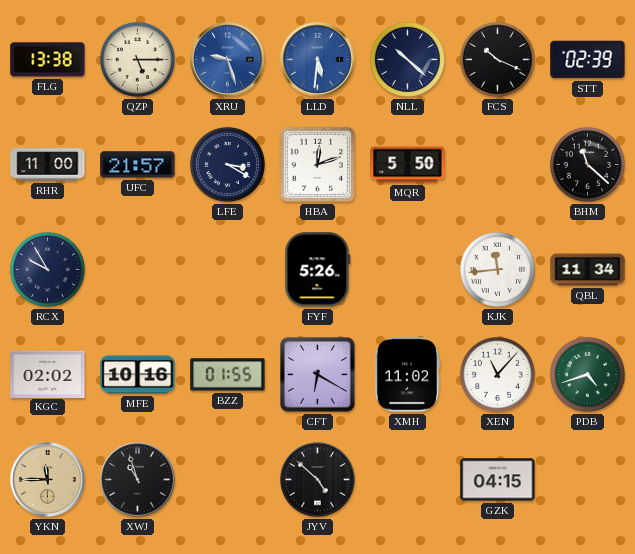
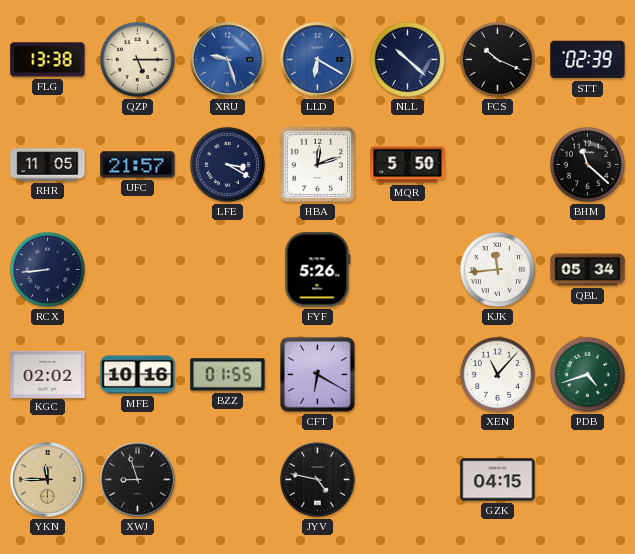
LLD: 5:31 -> 6:20 (318, 60)
RHR: 11:00 -> 11:05 (48, 165)
RCX: 9:55 -> 8:44 (47, 269)
QBL: 11:34 -> 05:34 (588, 270)
XMH: 11:02 -> none (408, 375)
XWJ: 10:57 -> 8:57 (138, 480)
JYV: 4:52 -> 4:47 (318, 480)
